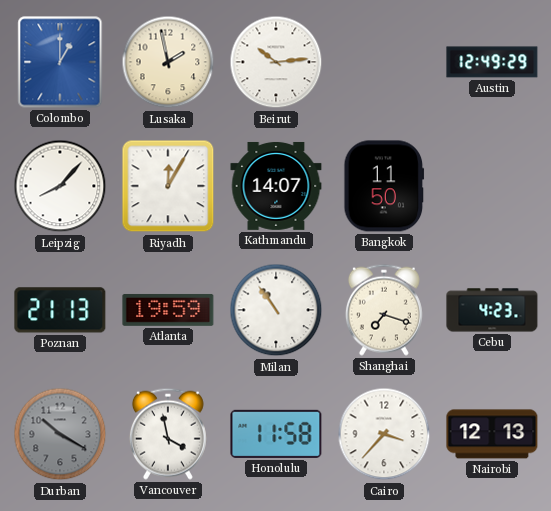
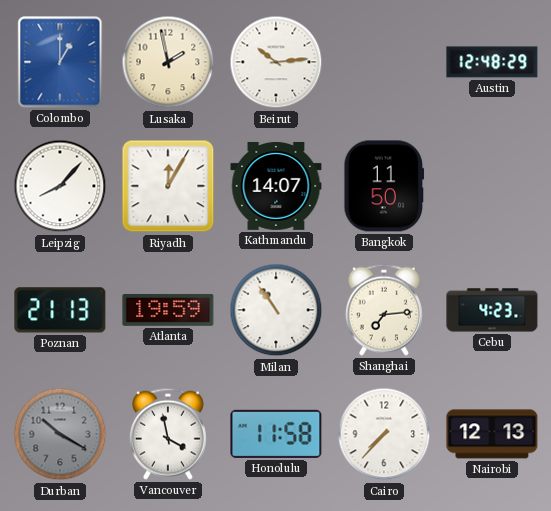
Austin: 12:49 -> 12:48 (492, 62)
Shanghai: 7:18 -> 7:14 (384, 310)
Cairo: 3:37 -> 7:37 (384, 434)
